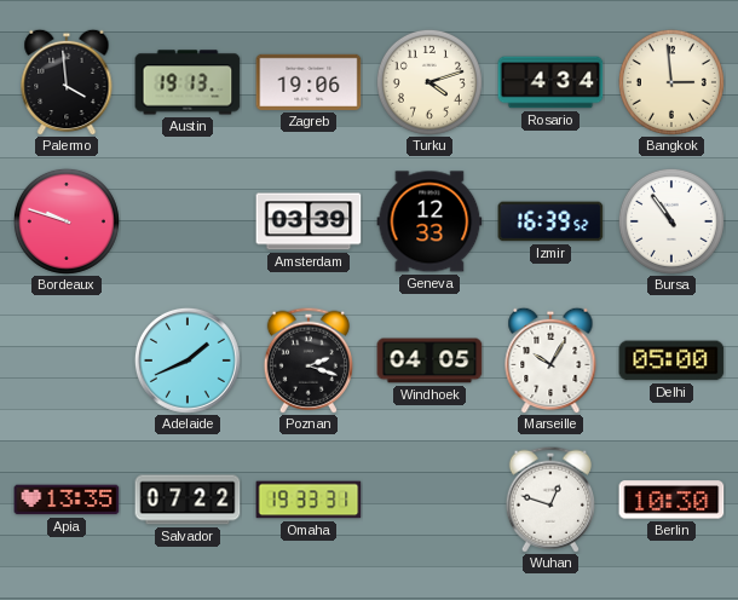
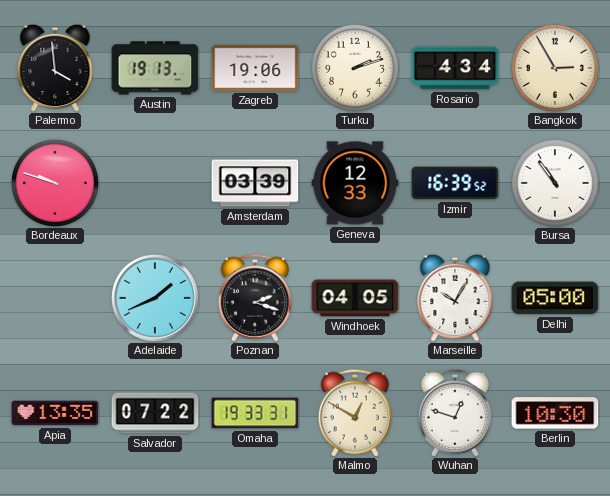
Turku: 4:12 -> 2:12 (355, 68)
Bangkok: 2:59 -> 2:55 (555, 68)
Malmo: none -> 12:50 (355, 413)
